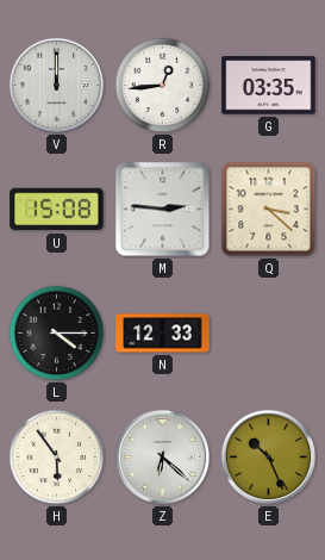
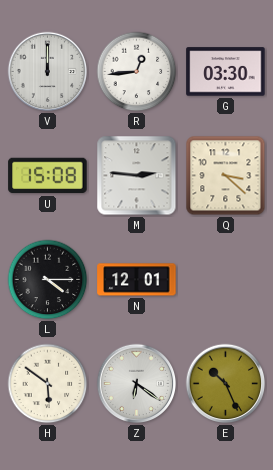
G: 03:35 -> 03:30 (226, 72)
N: 12:33 -> 12:01 (137, 280)
H: 5:54 -> 5:51 (48, 384)
Z: 6:22 -> 6:21 (137, 384)
